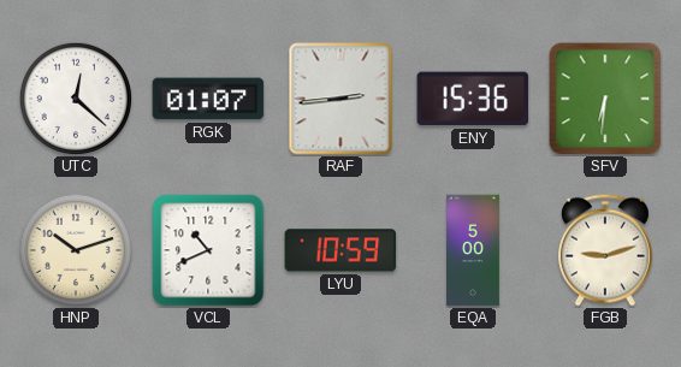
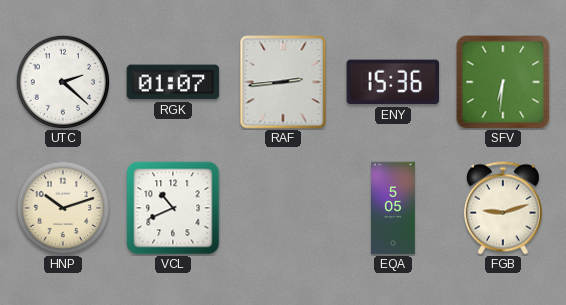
UTC: 12:22 -> 2:22 (62, 81)
LYU: 10:59 -> none (340, 250)
EQA: 5:00 -> 5:05 (394, 208)
